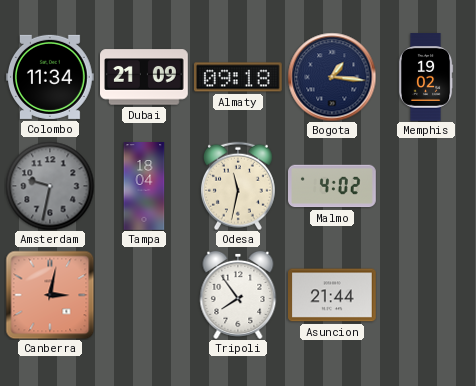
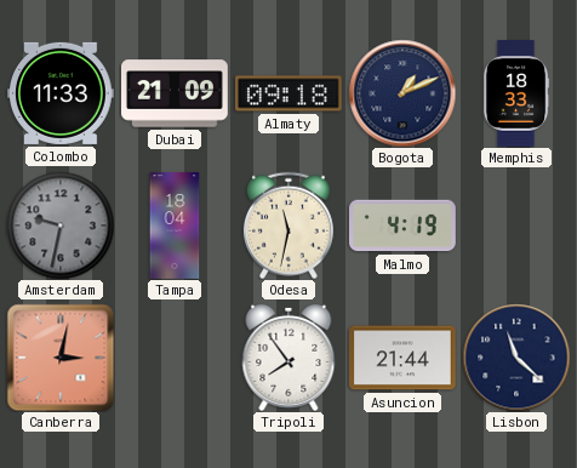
Colombo: 11:34 -> 11:33 (62, 93)
Bogota: 1:16 -> 1:11 (402, 93)
Memphis: 19:02 -> 18:33 (516, 93)
Malmo: 4:02 -> 4:19 (404, 226)
Lisbon: none -> 11:22 (516, 358)
